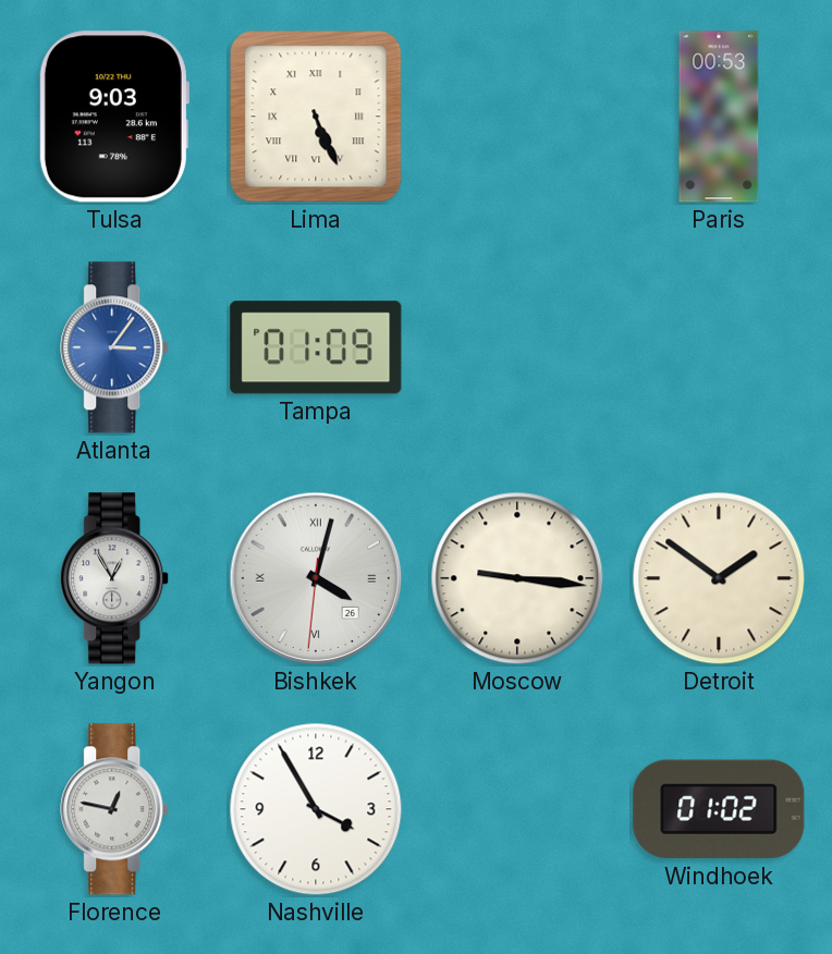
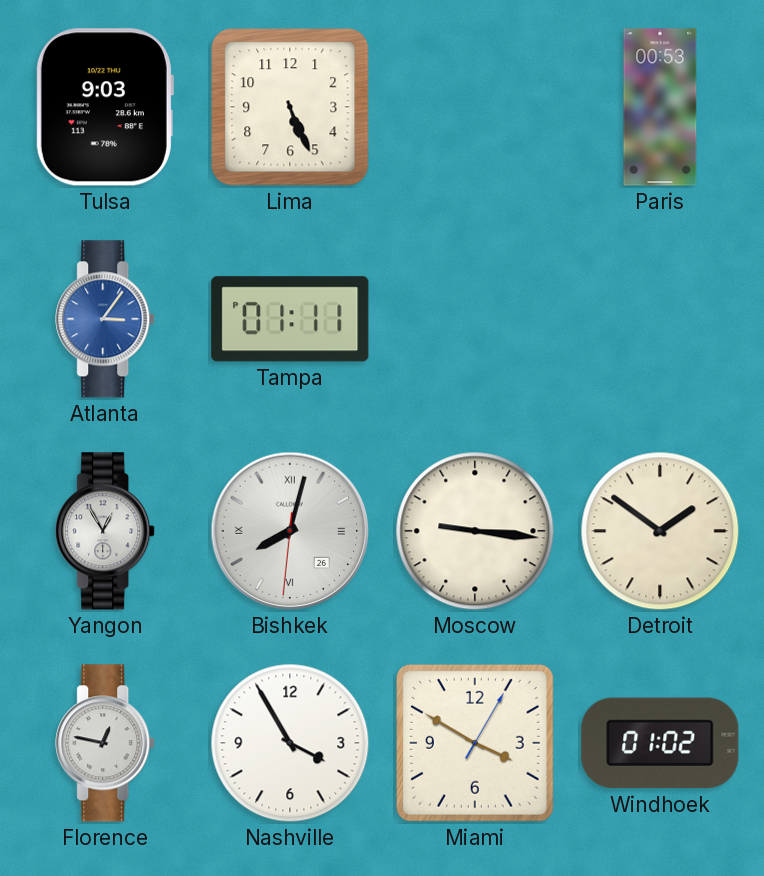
Lima numerals: Roman -> Arabic (290, 107)
Tampa: 01:09 -> 01:11 (290, 319)
Bishkek: 4:02 -> 8:02 (290, 531)
Miami: none -> 3:50 (475, 743)
